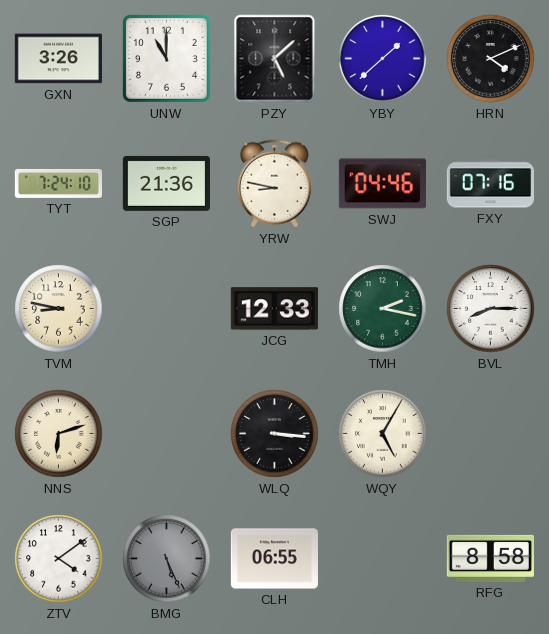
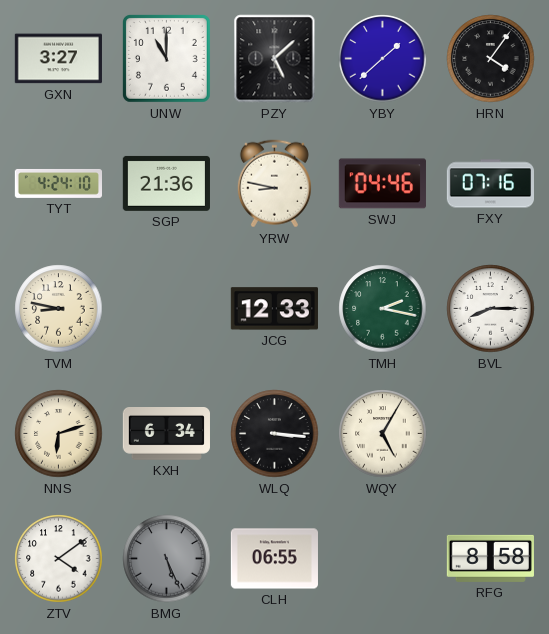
GXN: 3:26 -> 3:27 (58, 59)
HRN: 4:11 -> 4:06 (491, 59)
TYT: 7:24 -> 4:24 (58, 183)
KXH: none -> 6:34 (166, 434)
